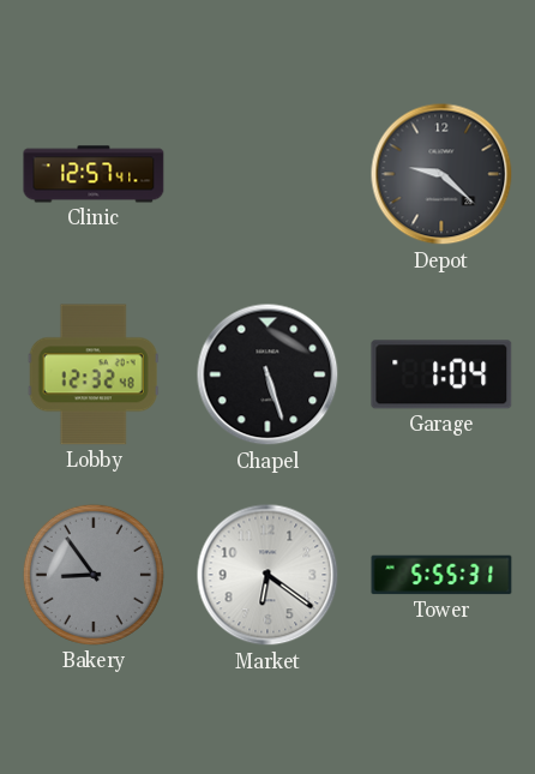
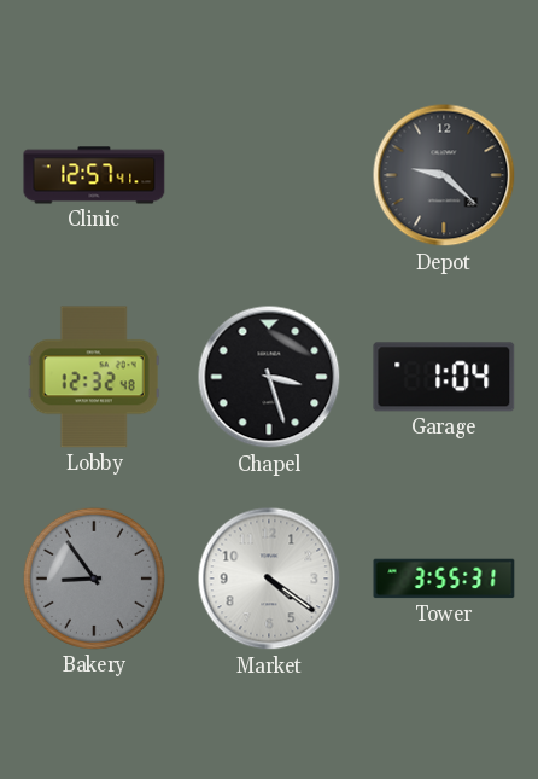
Chapel: 5:27 -> 3:27 (269, 377)
Market: 6:21 -> 4:21 (269, 579)
Tower: 5:55 -> 3:55 (444, 579)
